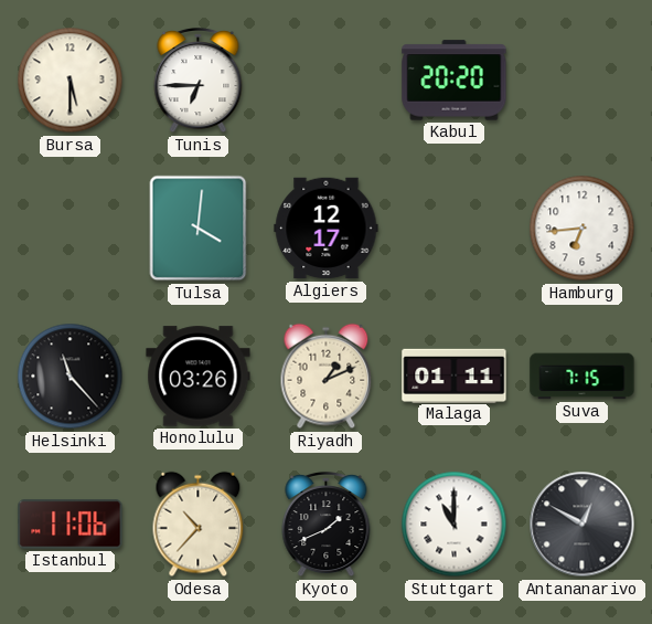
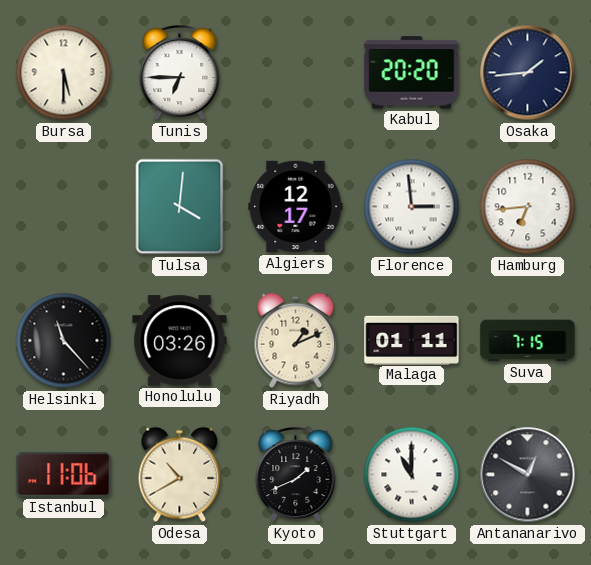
Osaka: none -> 1:44 (528, 73)
Florence: none -> 2:59 (412, 207)
Odesa: 10:37 -> 10:40 (180, 475)
